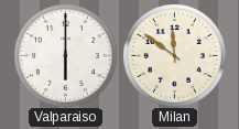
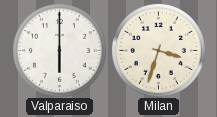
Milan: 11:51 -> 3:33 (158, 50)
